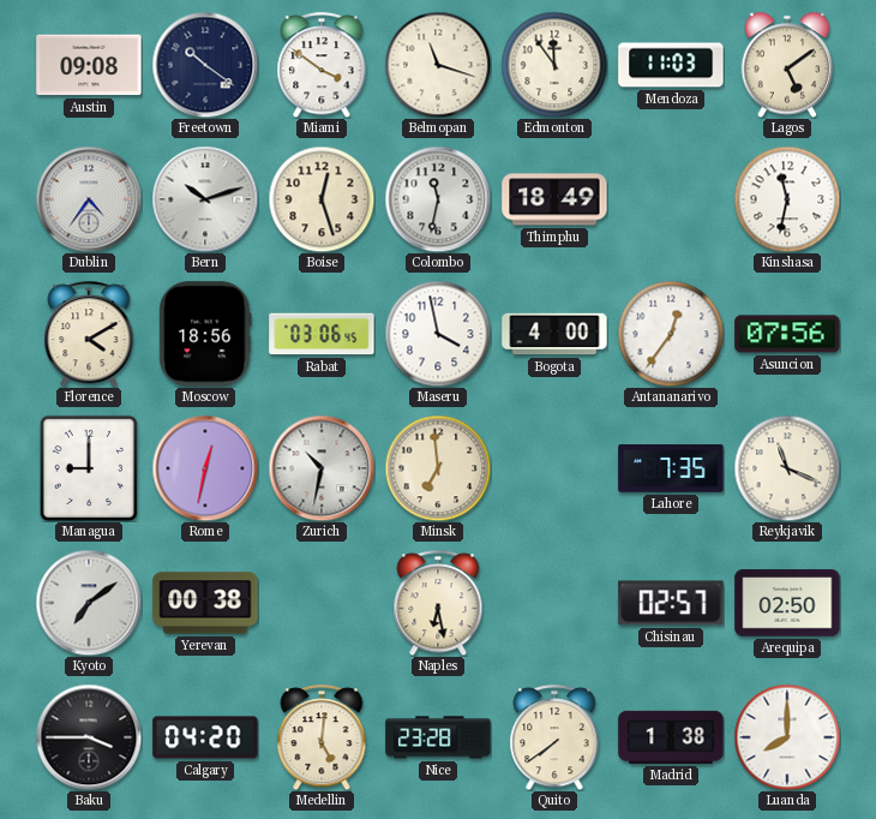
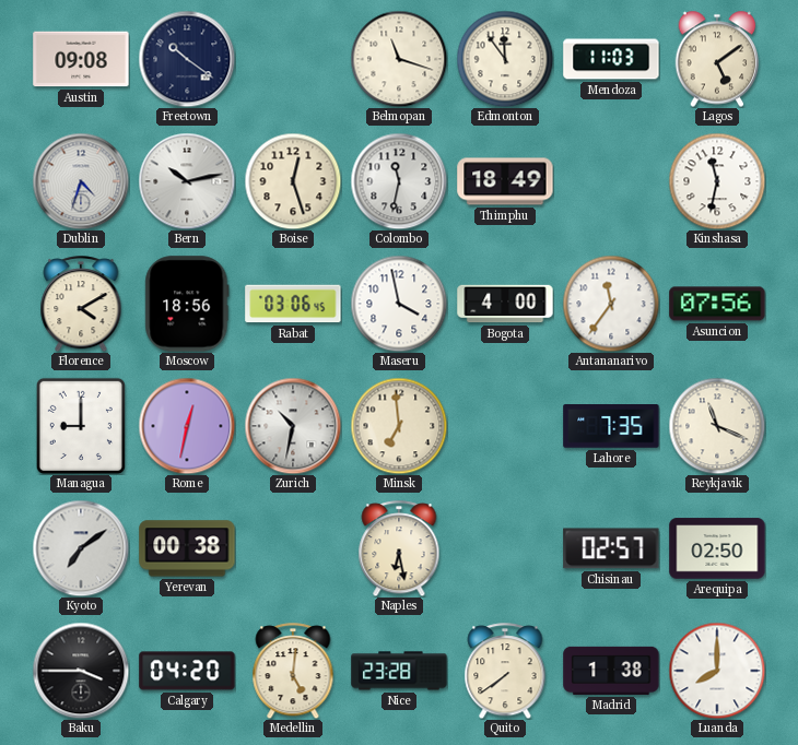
Miami: 3:51 -> none (322, 65)
Dublin: 4:36 -> 4:33 (81, 181)
Bern: 10:12 -> 10:13 (187, 181)
Antananarivo: 12:36 -> 11:36 (611, 304)
